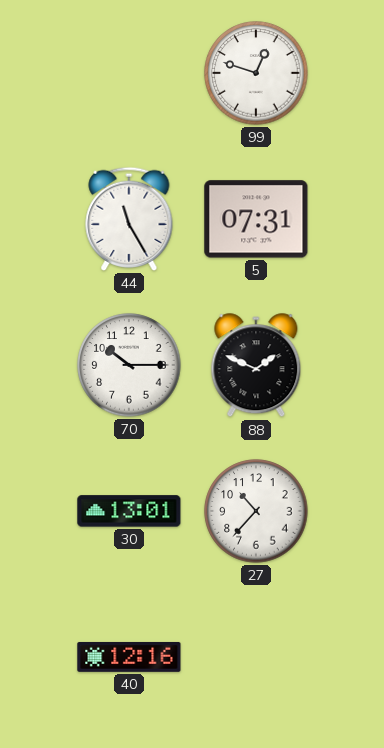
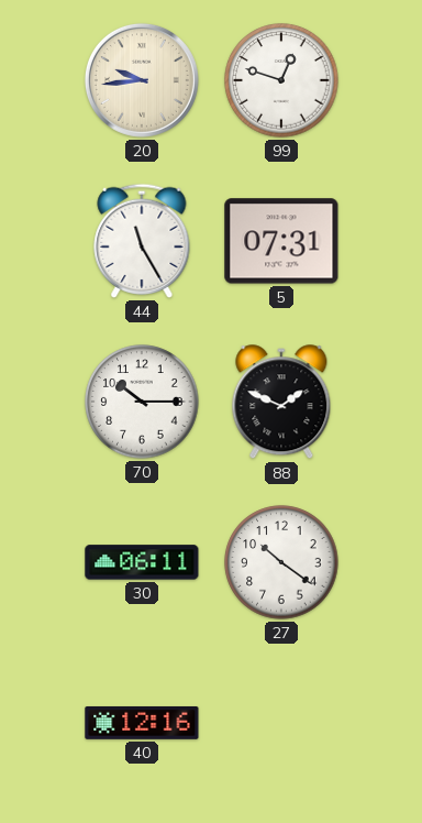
20: none -> 9:44 (142, 80)
30: 13:01 -> 06:11 (142, 562)
27: 10:37 -> 10:21 (281, 562)
